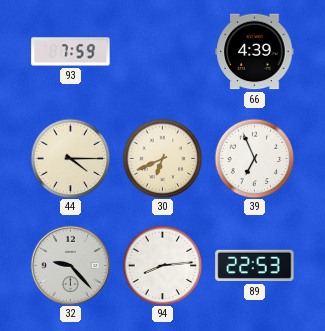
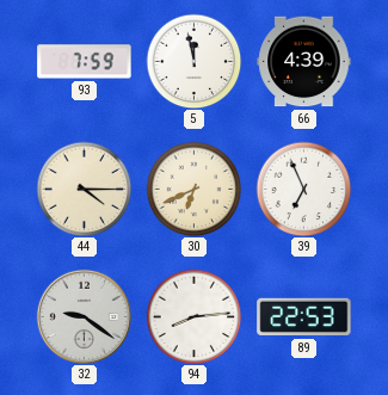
5: none -> 11:58 (193, 61)
32: 9:23 -> 9:21 (84, 316)
